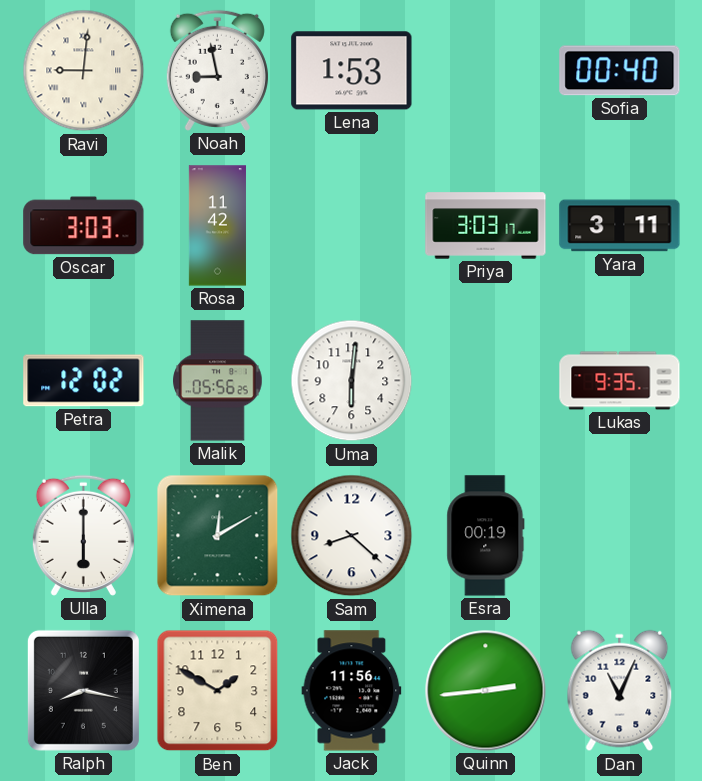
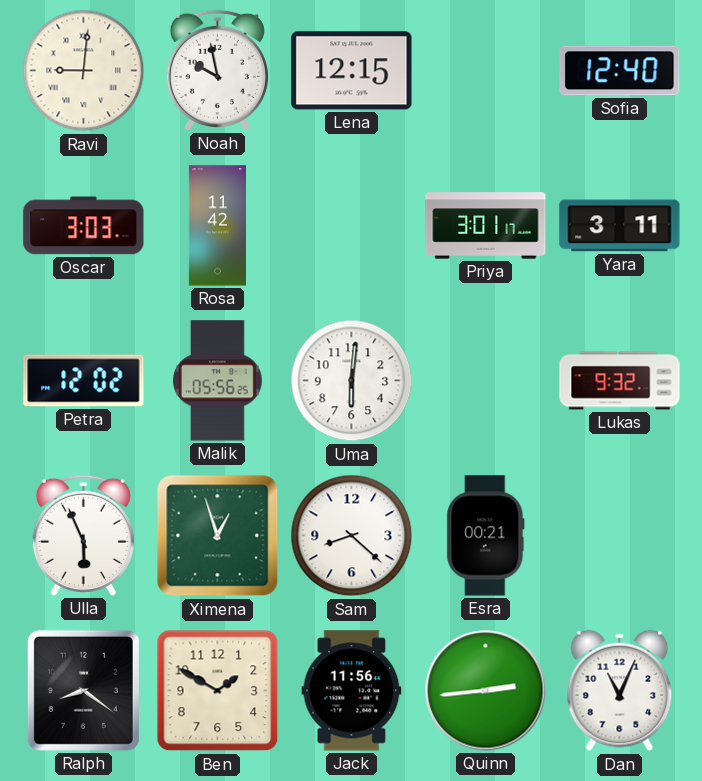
Noah: 8:58 -> 9:58 (217, 70)
Lena: 1:53 -> 12:15 (352, 71)
Sofia: 00:40 -> 12:40 (620, 71)
Priya: 3:03 -> 3:01 (486, 226)
Lukas: 9:35 -> 9:32 (620, 381)
Ulla: 6:00 -> 5:56 (83, 535)
Ximena: 12:10 -> 12:57 (218, 536)
Esra: 00:19 -> 00:21 (486, 536)
Ralph: 8:17 -> 8:21 (83, 690)
